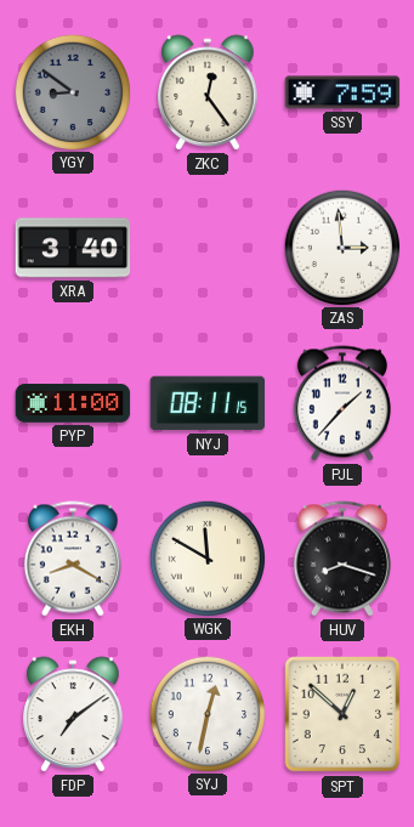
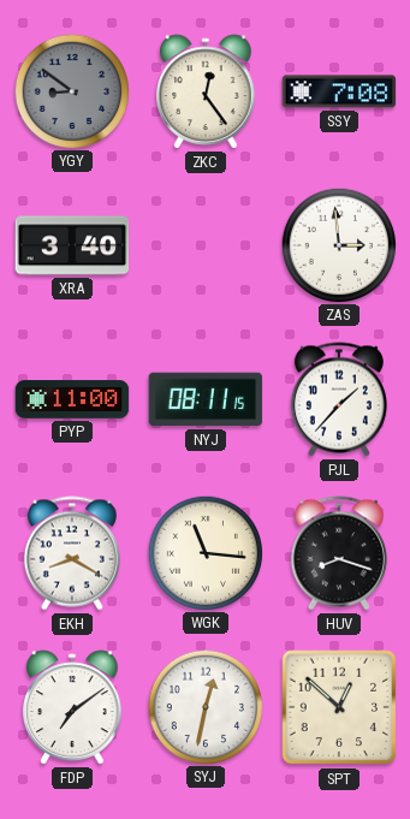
SSY: 7:59 -> 7:08 (339, 91)
WGK: 11:50 -> 11:16 (204, 552)
